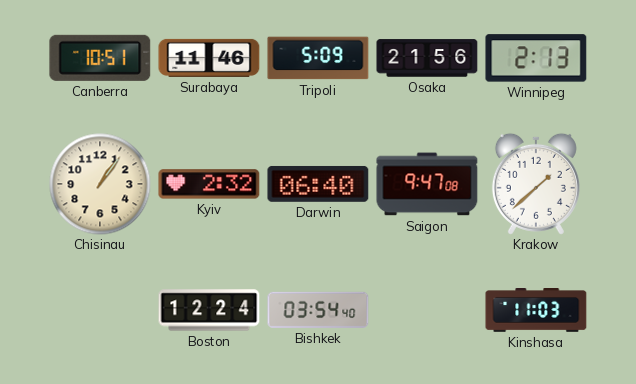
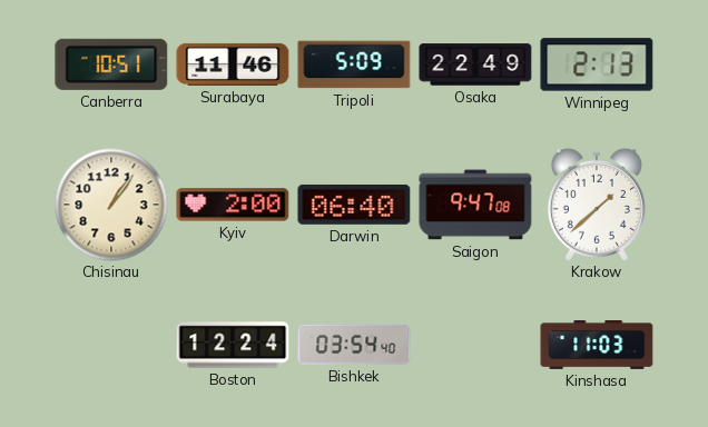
Osaka: 21:56 -> 22:49 (475, 64)
Kyiv: 2:32 -> 2:00 (233, 205)
